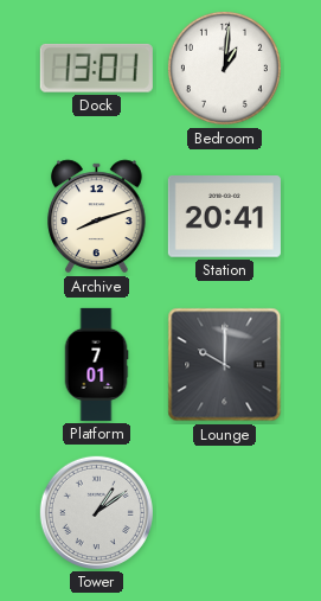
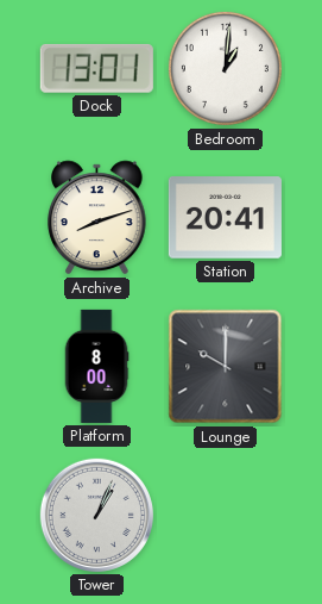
Platform: 7:01 -> 8:00 (96, 366)
Tower: 1:09 -> 1:04 (96, 515)
